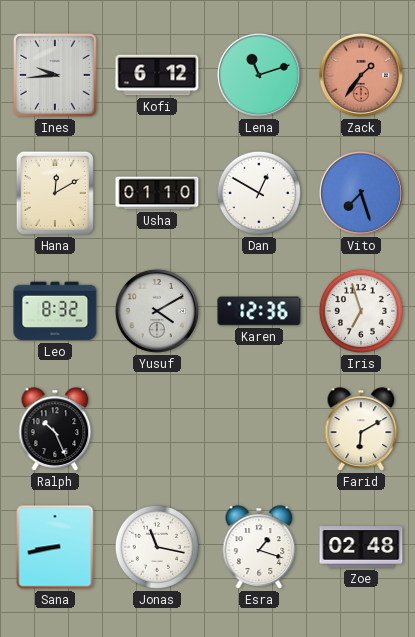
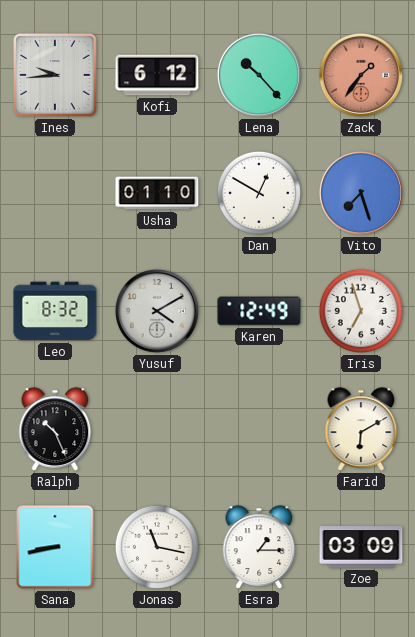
Lena: 11:12 -> 10:23 (259, 75)
Hana: 12:10 -> none (55, 193)
Karen: 12:36 -> 12:49 (259, 311)
Esra: 1:18 -> 1:15 (259, 547)
Zoe: 02:48 -> 03:09 (361, 547)
